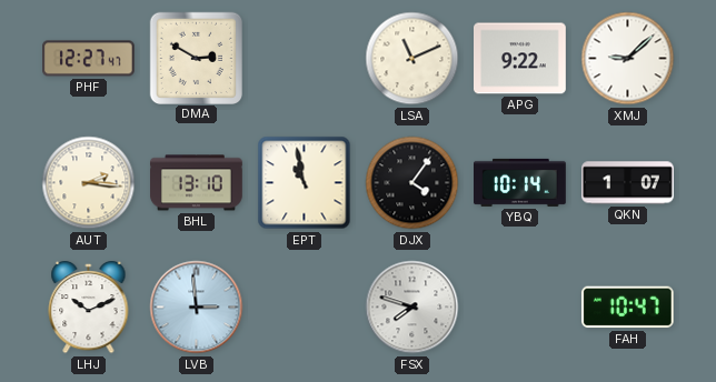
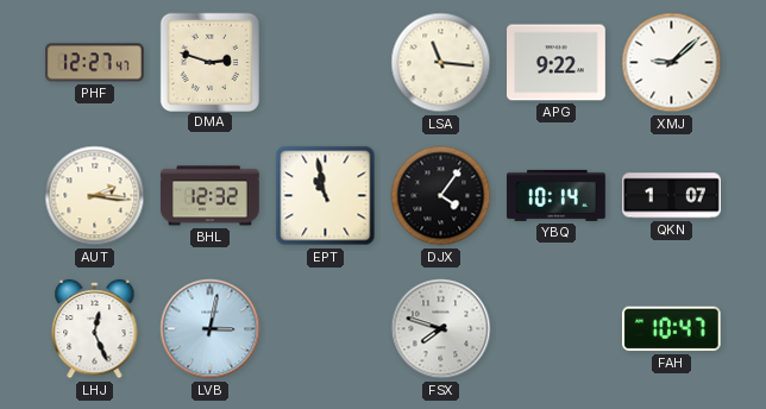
DMA: 2:50 -> 2:48 (209, 62)
LSA: 11:11 -> 11:16 (441, 63)
BHL: 13:10 -> 12:32 (211, 196)
LHJ: 10:11 -> 12:26 (95, 329)
LVB: 2:59 -> 3:02 (211, 329)
